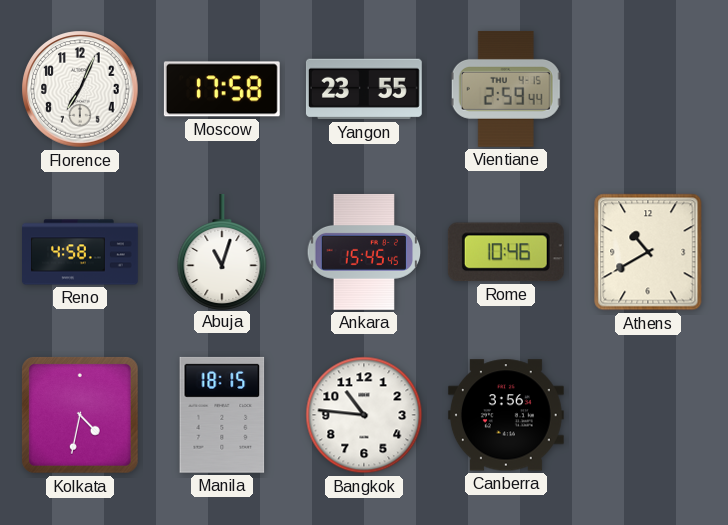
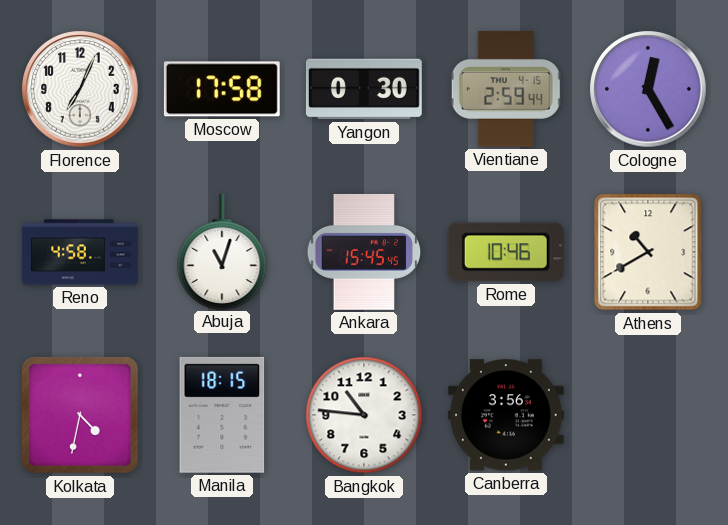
Yangon: 23:55 -> 0:30 (364, 89)
Cologne: none -> 12:25 (648, 89)
